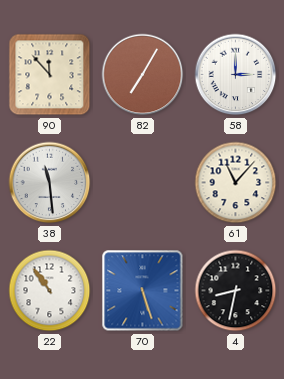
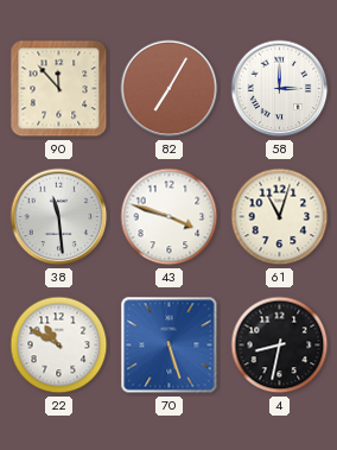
43: none -> 3:48 (170, 217)
61: 11:07 -> 11:03 (280, 217)
22: 10:54 -> 10:50 (59, 346)
